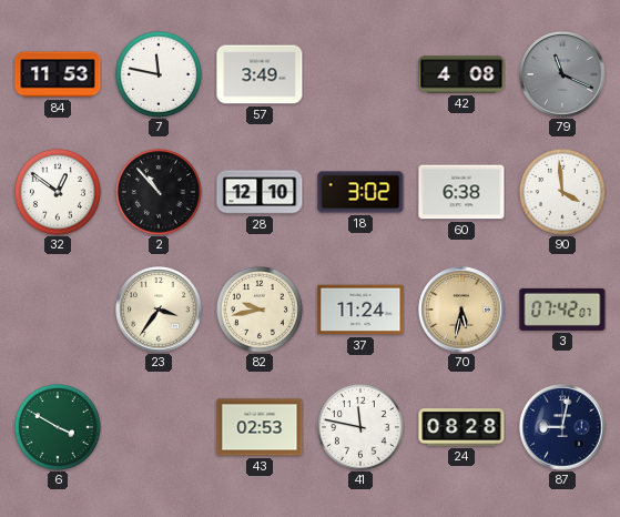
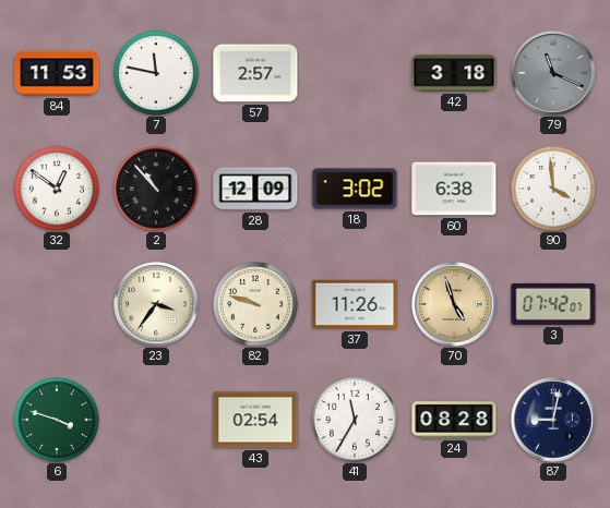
57: 3:49 -> 2:57 (255, 73)
42: 4:08 -> 3:18 (454, 73)
28: 12:10 -> 12:09 (255, 189)
82: 9:43 -> 9:48 (255, 304)
37: 11:24 -> 11:26 (355, 304)
70: 5:32 -> 4:57 (454, 304)
6: 3:50 -> 3:48 (57, 420)
43: 02:53 -> 02:54 (255, 420)
41: 11:47 -> 11:35 (355, 420)
